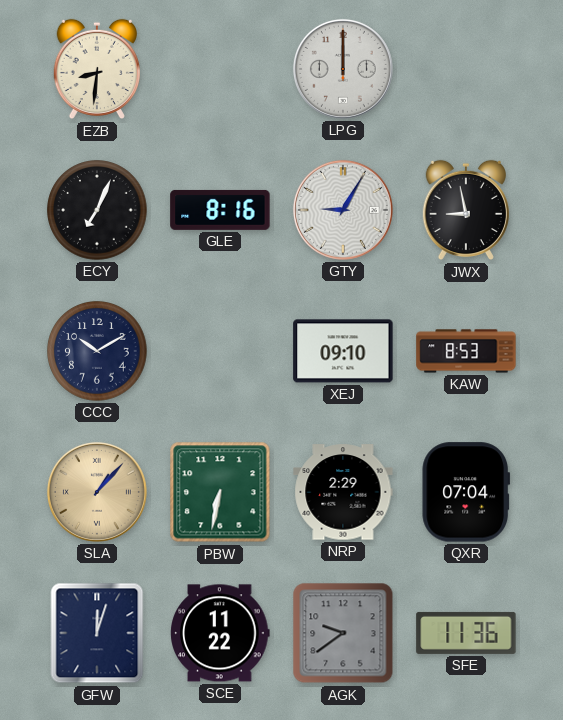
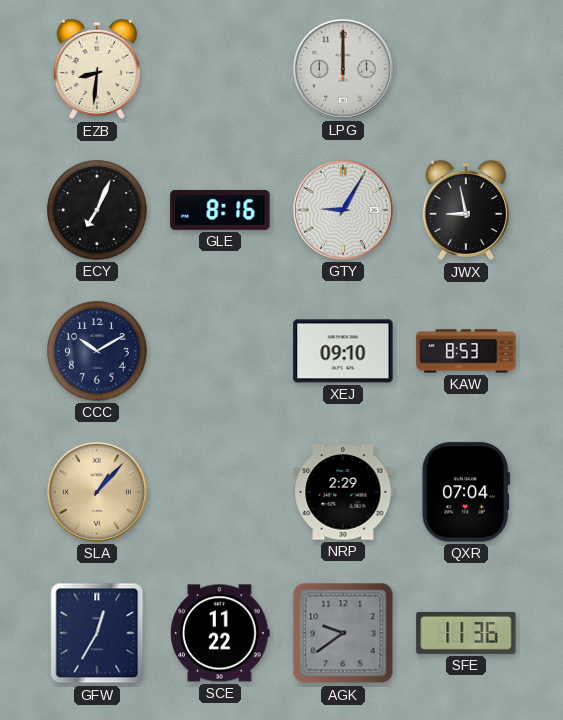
PBW: 6:32 -> none (220, 492)
GFW: 12:03 -> 12:35 (97, 633)
